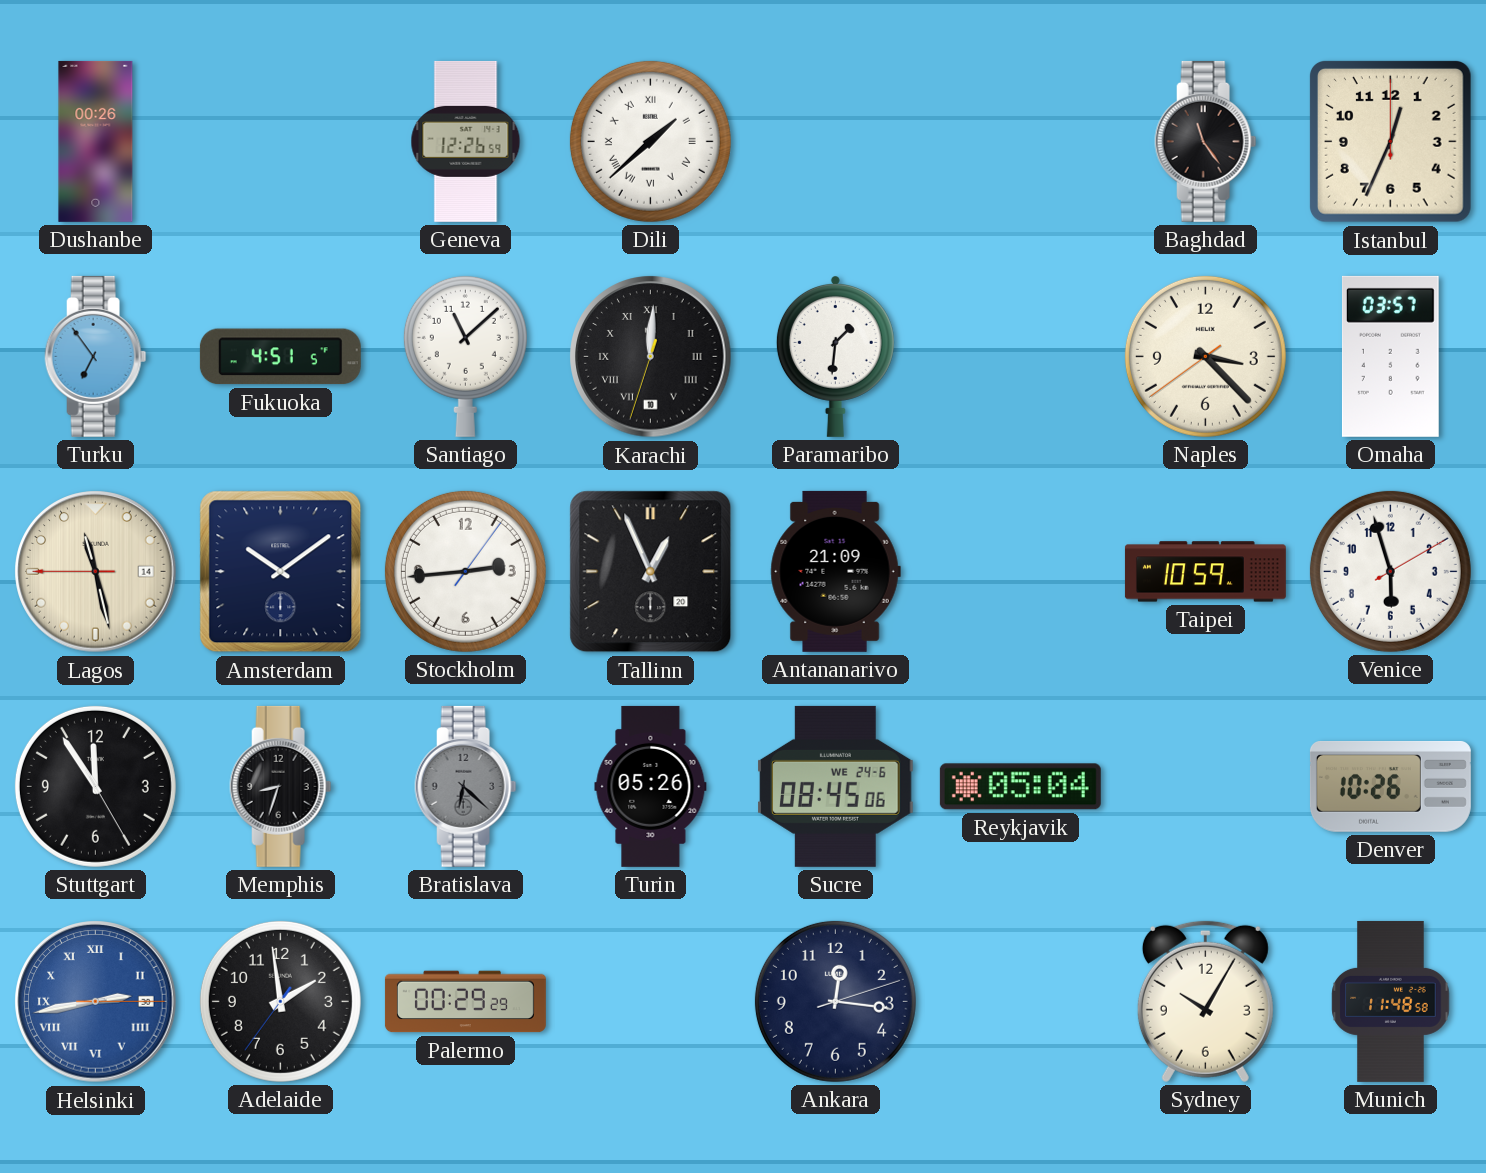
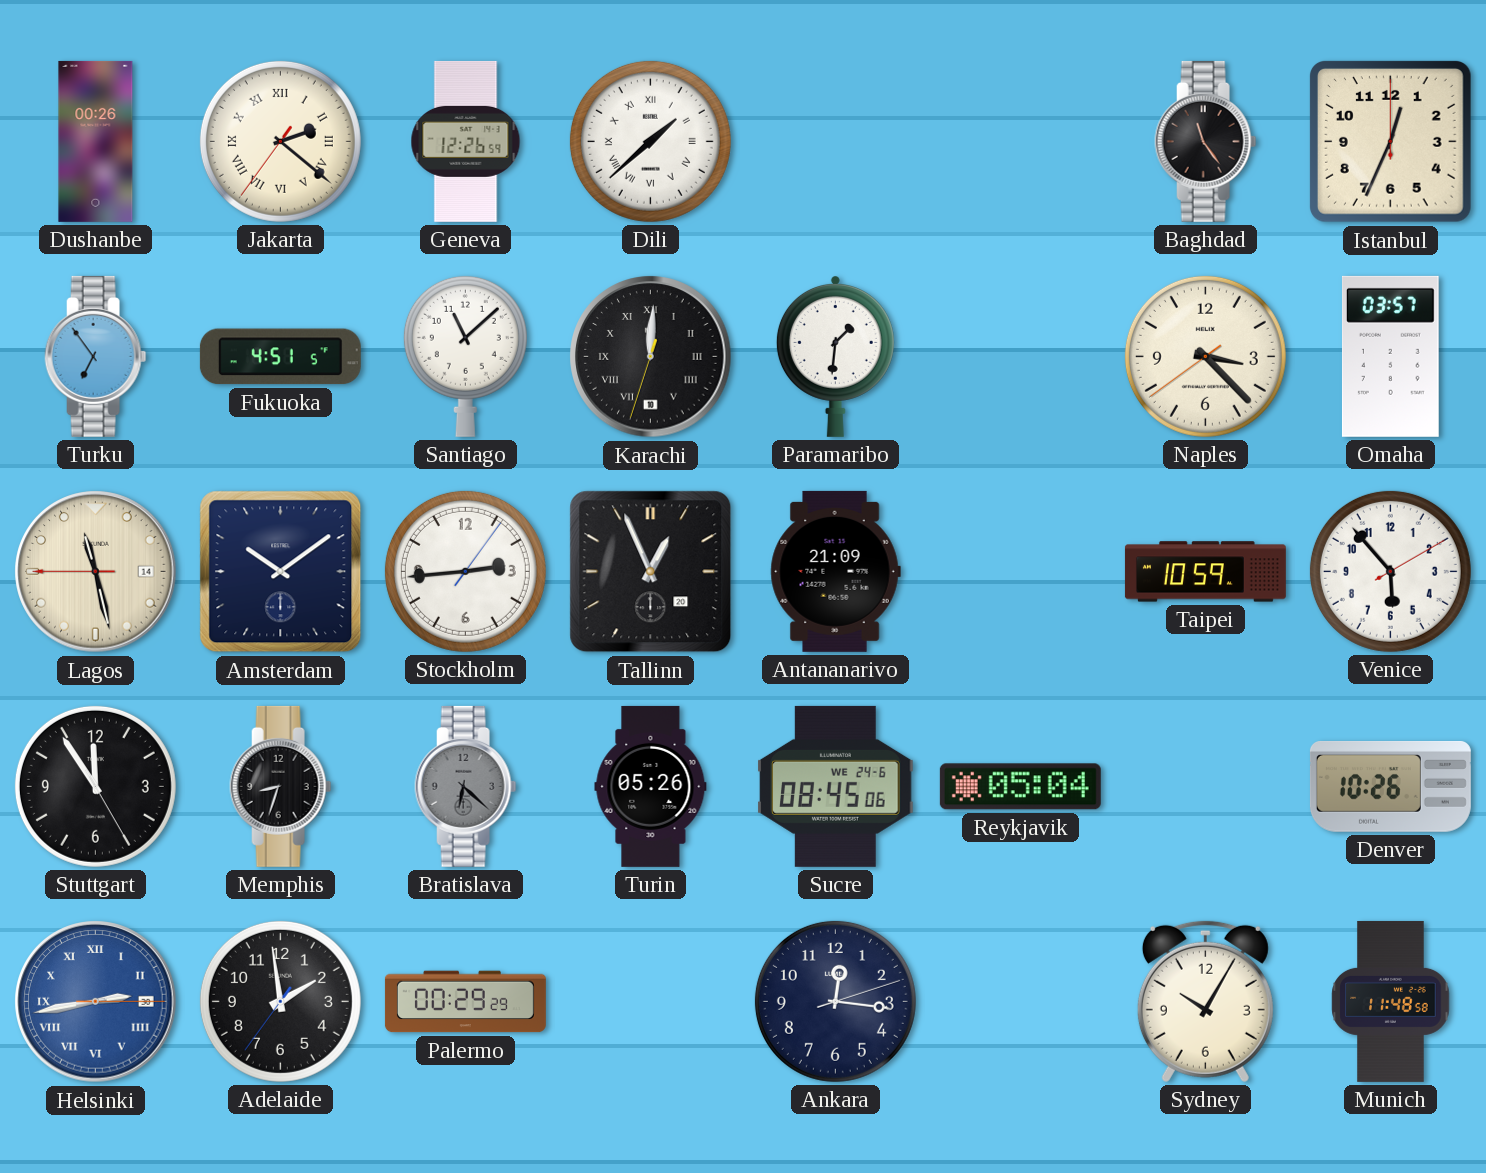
Jakarta: none -> 2:21 (280, 141)
Venice: 5:57 -> 5:53 (1390, 571)
